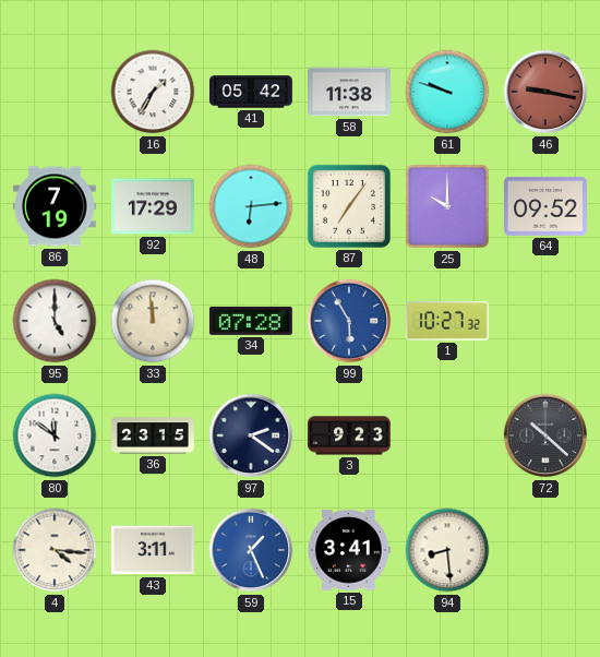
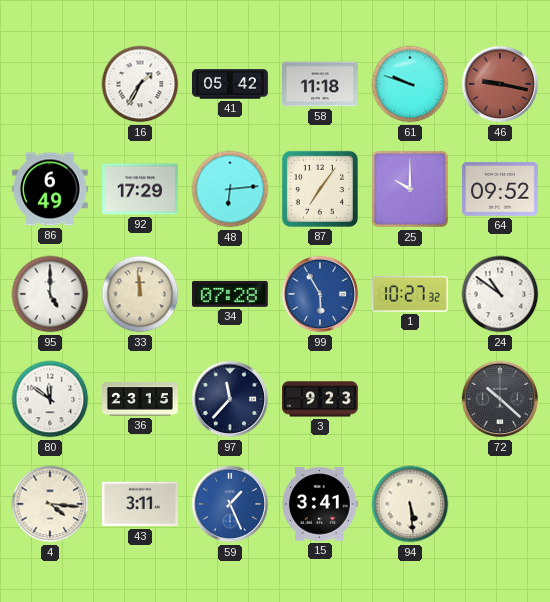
58: 11:38 -> 11:18 (321, 84)
86: 7:19 -> 6:49 (50, 189)
24: none -> 10:51 (500, 294)
97: 2:21 -> 11:37 (230, 399)
94: 8:29 -> 5:29 (410, 504)
